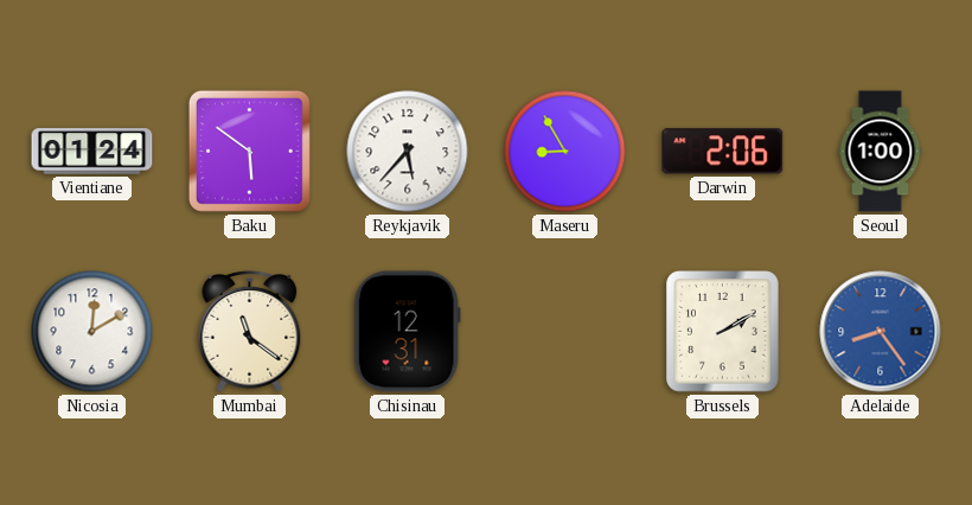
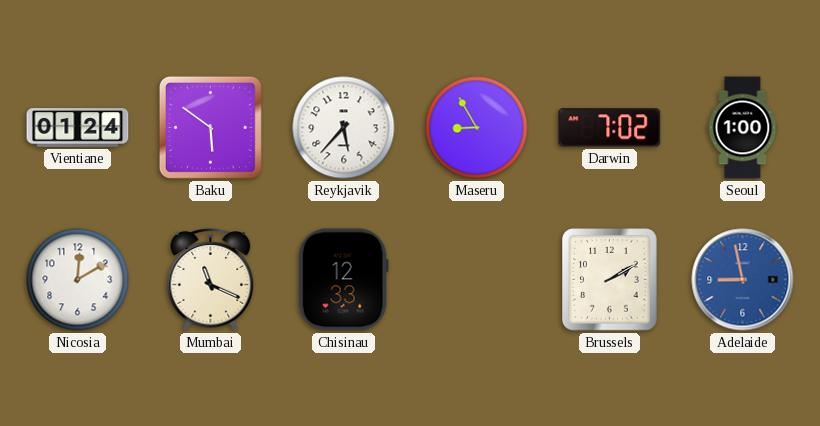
Darwin: 2:06 -> 7:02 (610, 128)
Mumbai: 11:21 -> 11:19 (211, 280)
Chisinau: 12:31 -> 12:33 (343, 280)
Adelaide: 8:24 -> 8:58 (743, 280)
